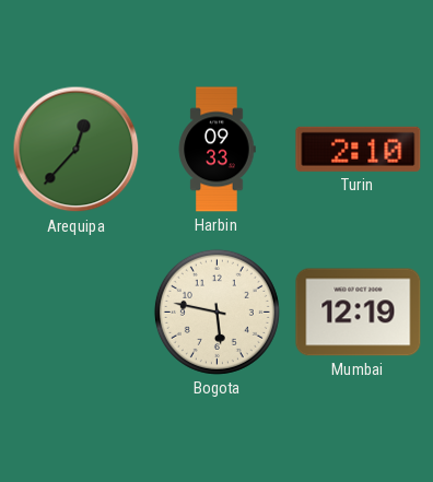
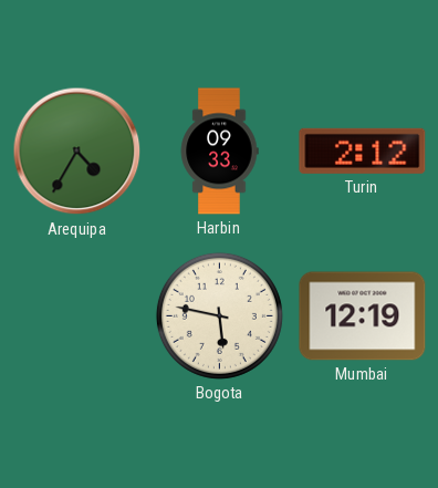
Arequipa: 12:37 -> 4:35 (77, 152)
Turin: 2:10 -> 2:12 (363, 150)
